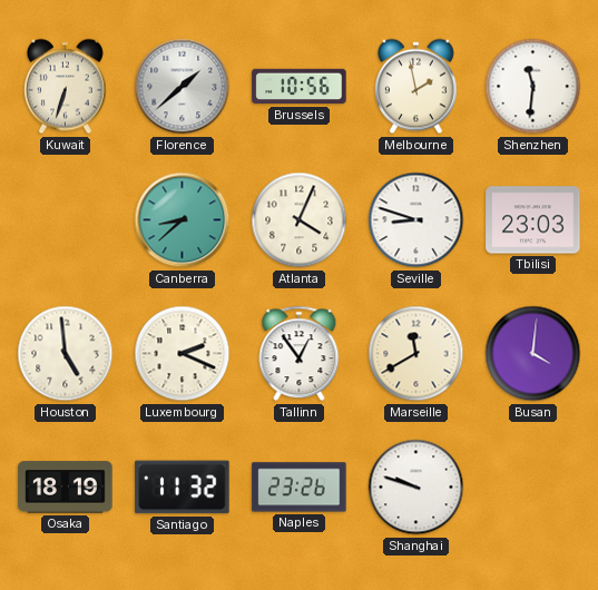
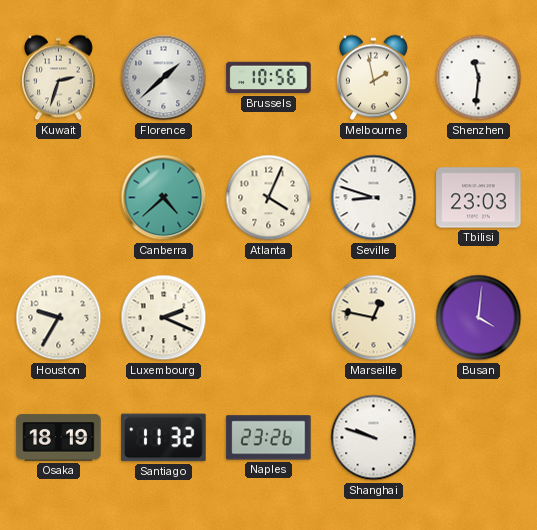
Kuwait: 6:33 -> 2:33 (58, 78)
Canberra: 8:38 -> 4:38 (164, 198)
Houston: 4:59 -> 9:35 (59, 318)
Tallinn: 12:54 -> none (300, 354)
Marseille: 11:40 -> 12:47 (374, 318)
